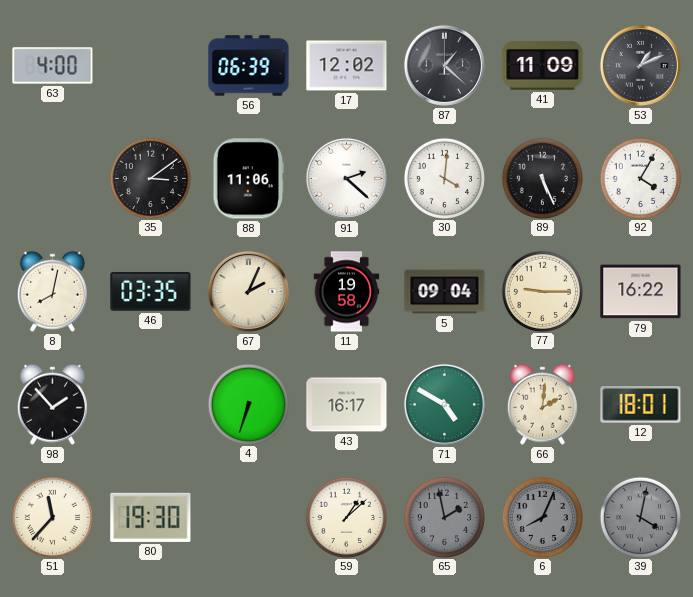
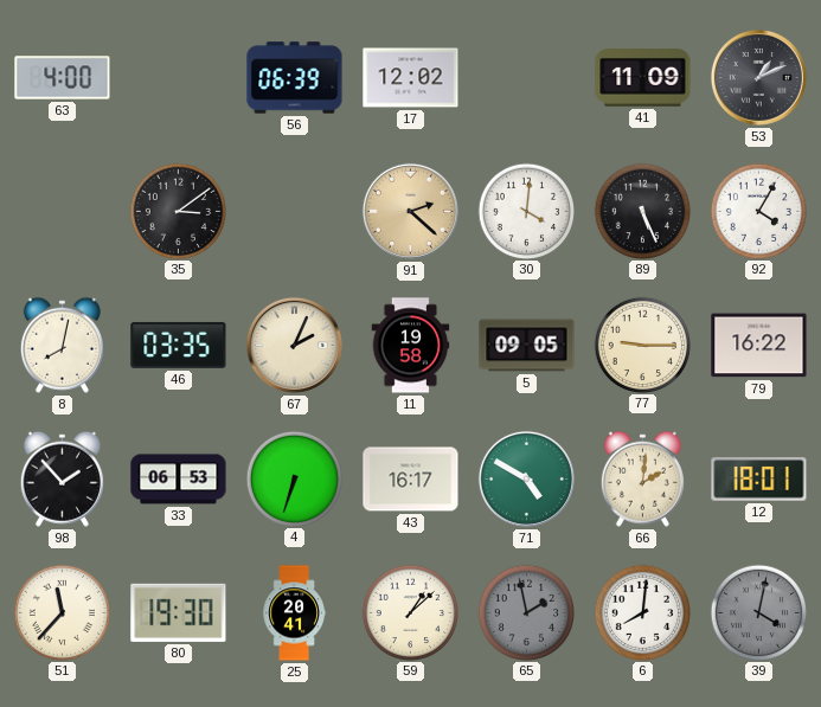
87: 1:22 -> none (444, 65)
88: 11:06 -> none (248, 179)
91 dial: white -> champagne (410, 211)
5: 09:04 -> 09:05 (527, 346)
33: none -> 06:53 (179, 480)
25: none -> 20:41 (294, 613)
6: 8:04 -> 8:01 (642, 612)
6 dial: grey -> white (642, 612)
